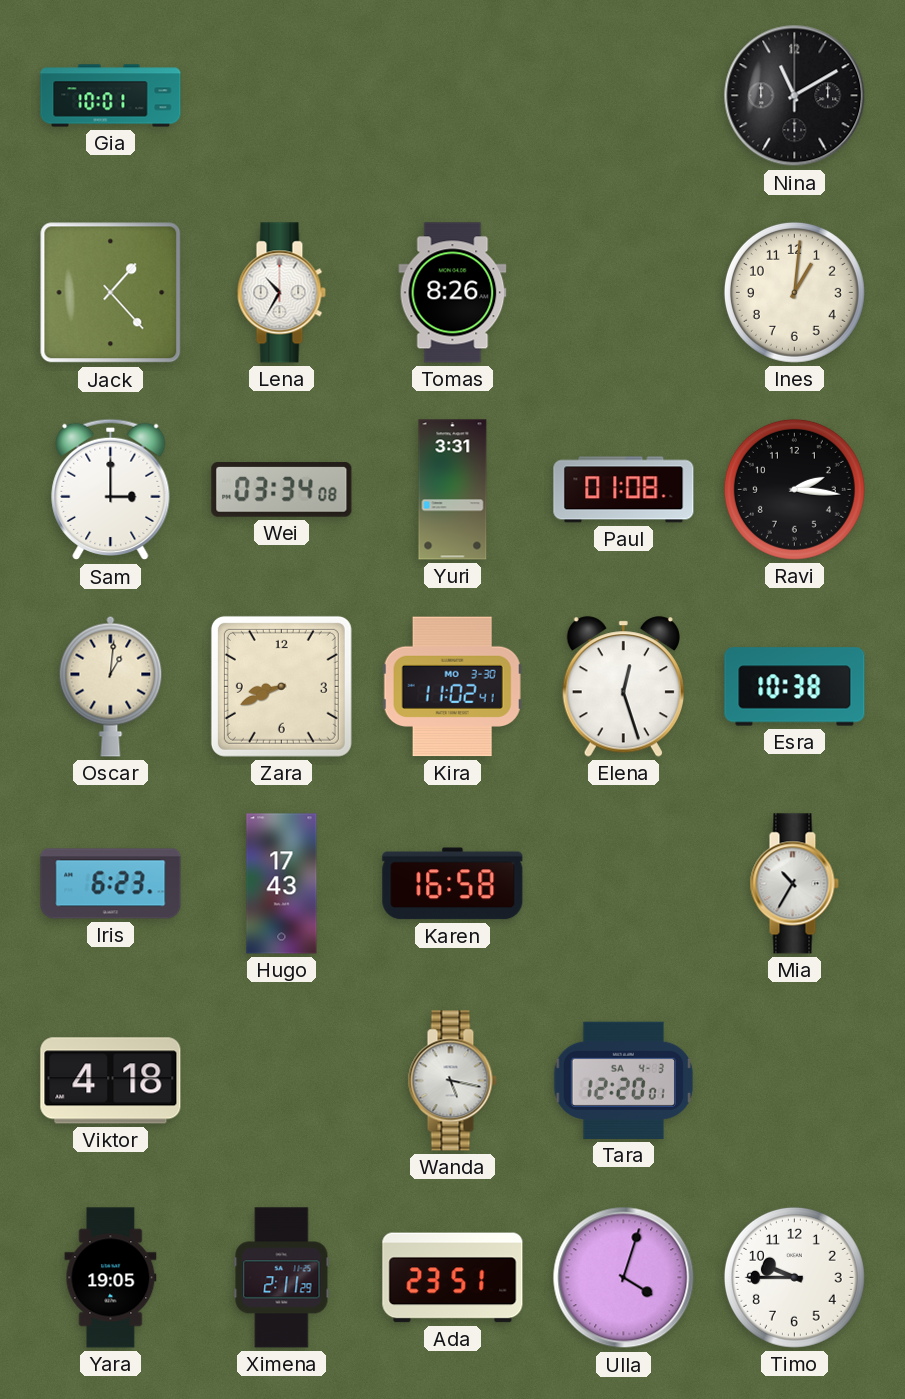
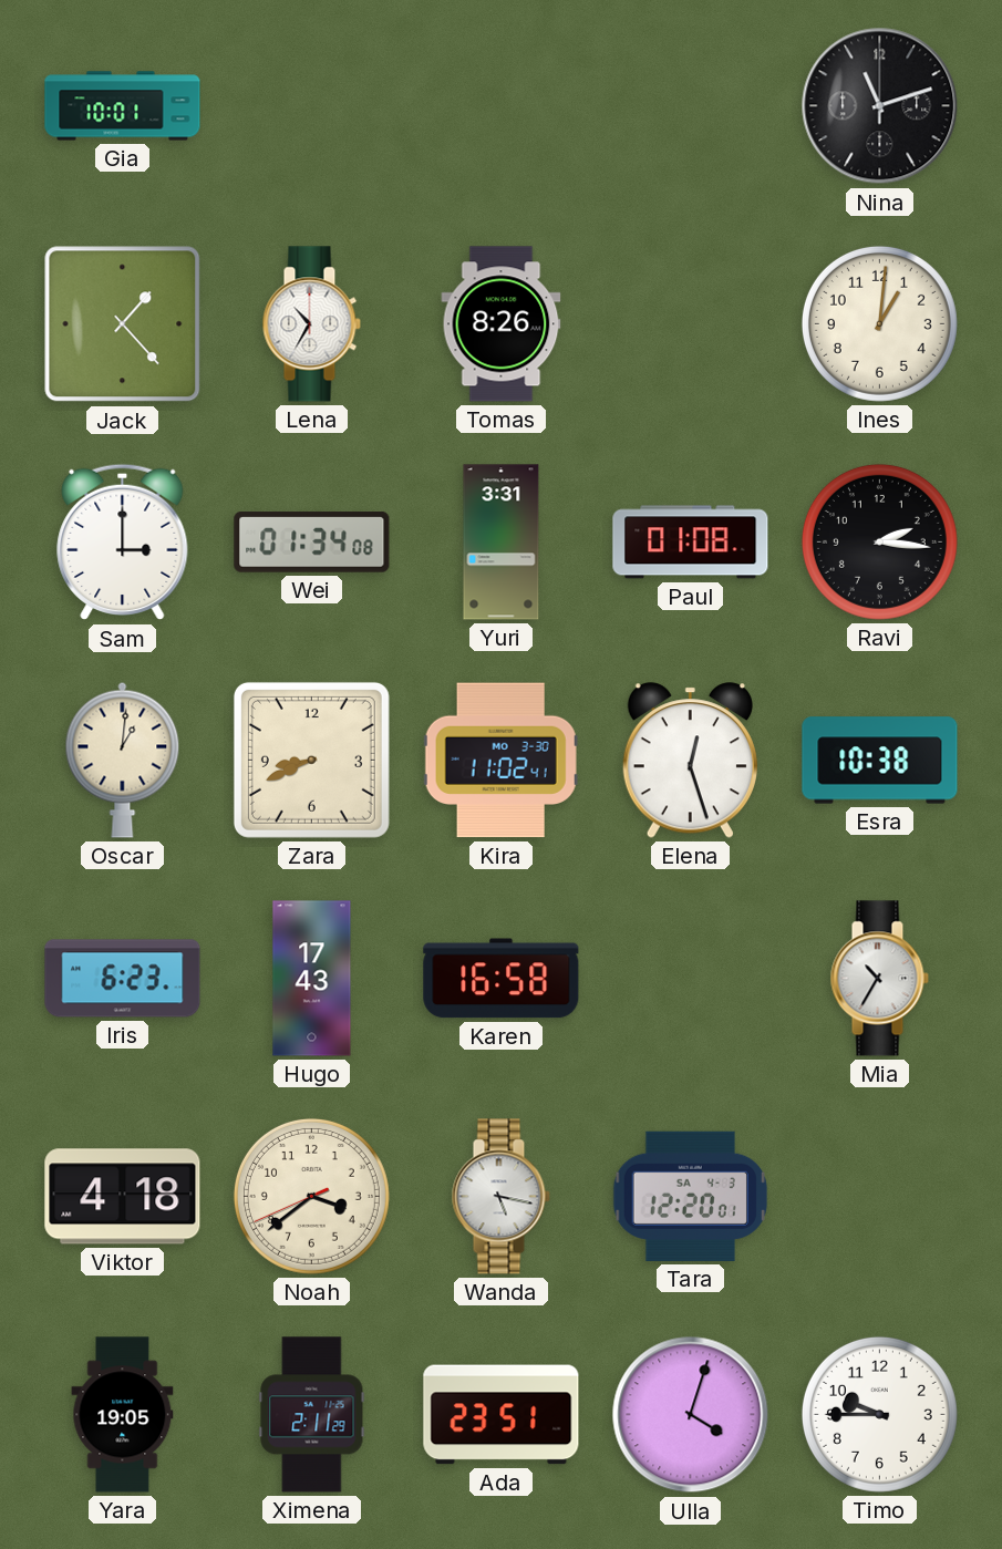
Nina: 11:10 -> 11:12 (880, 106)
Wei: 03:34 -> 01:34 (312, 543)
Noah: none -> 3:38 (311, 1196)
